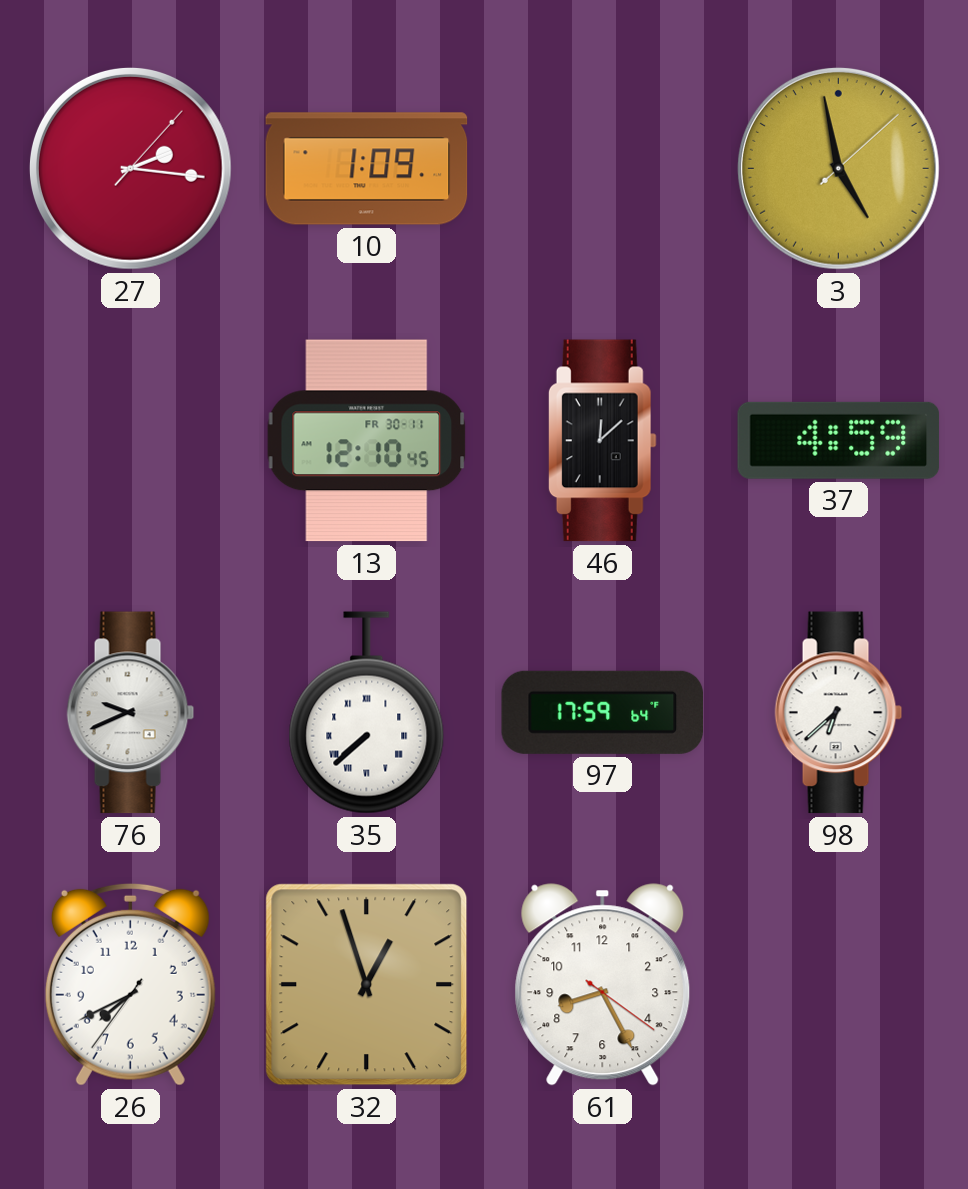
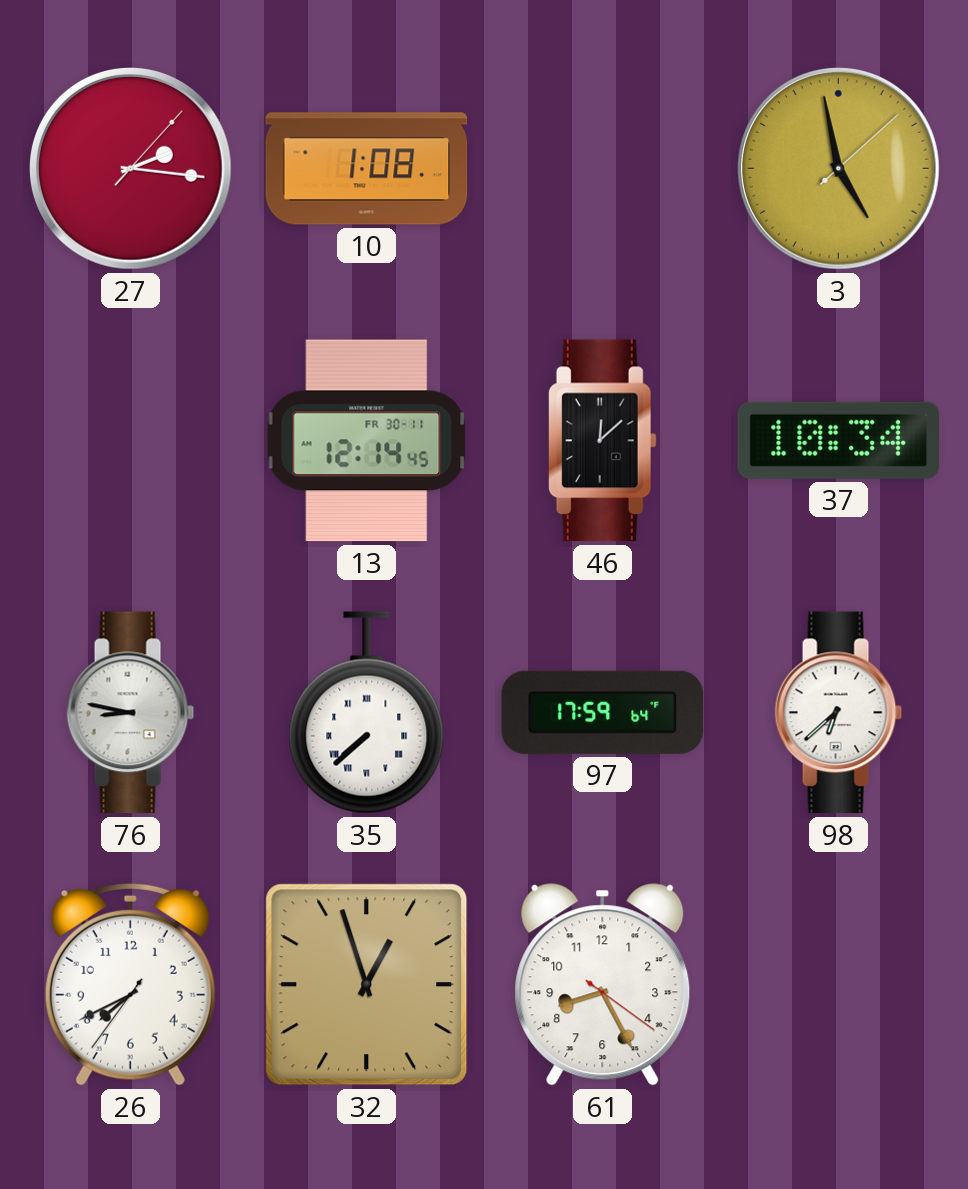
10: 1:09 -> 1:08 (367, 169)
13: 12:10 -> 12:14 (367, 441)
37: 4:59 -> 10:34 (838, 440)
76: 9:41 -> 8:47 (131, 713)
